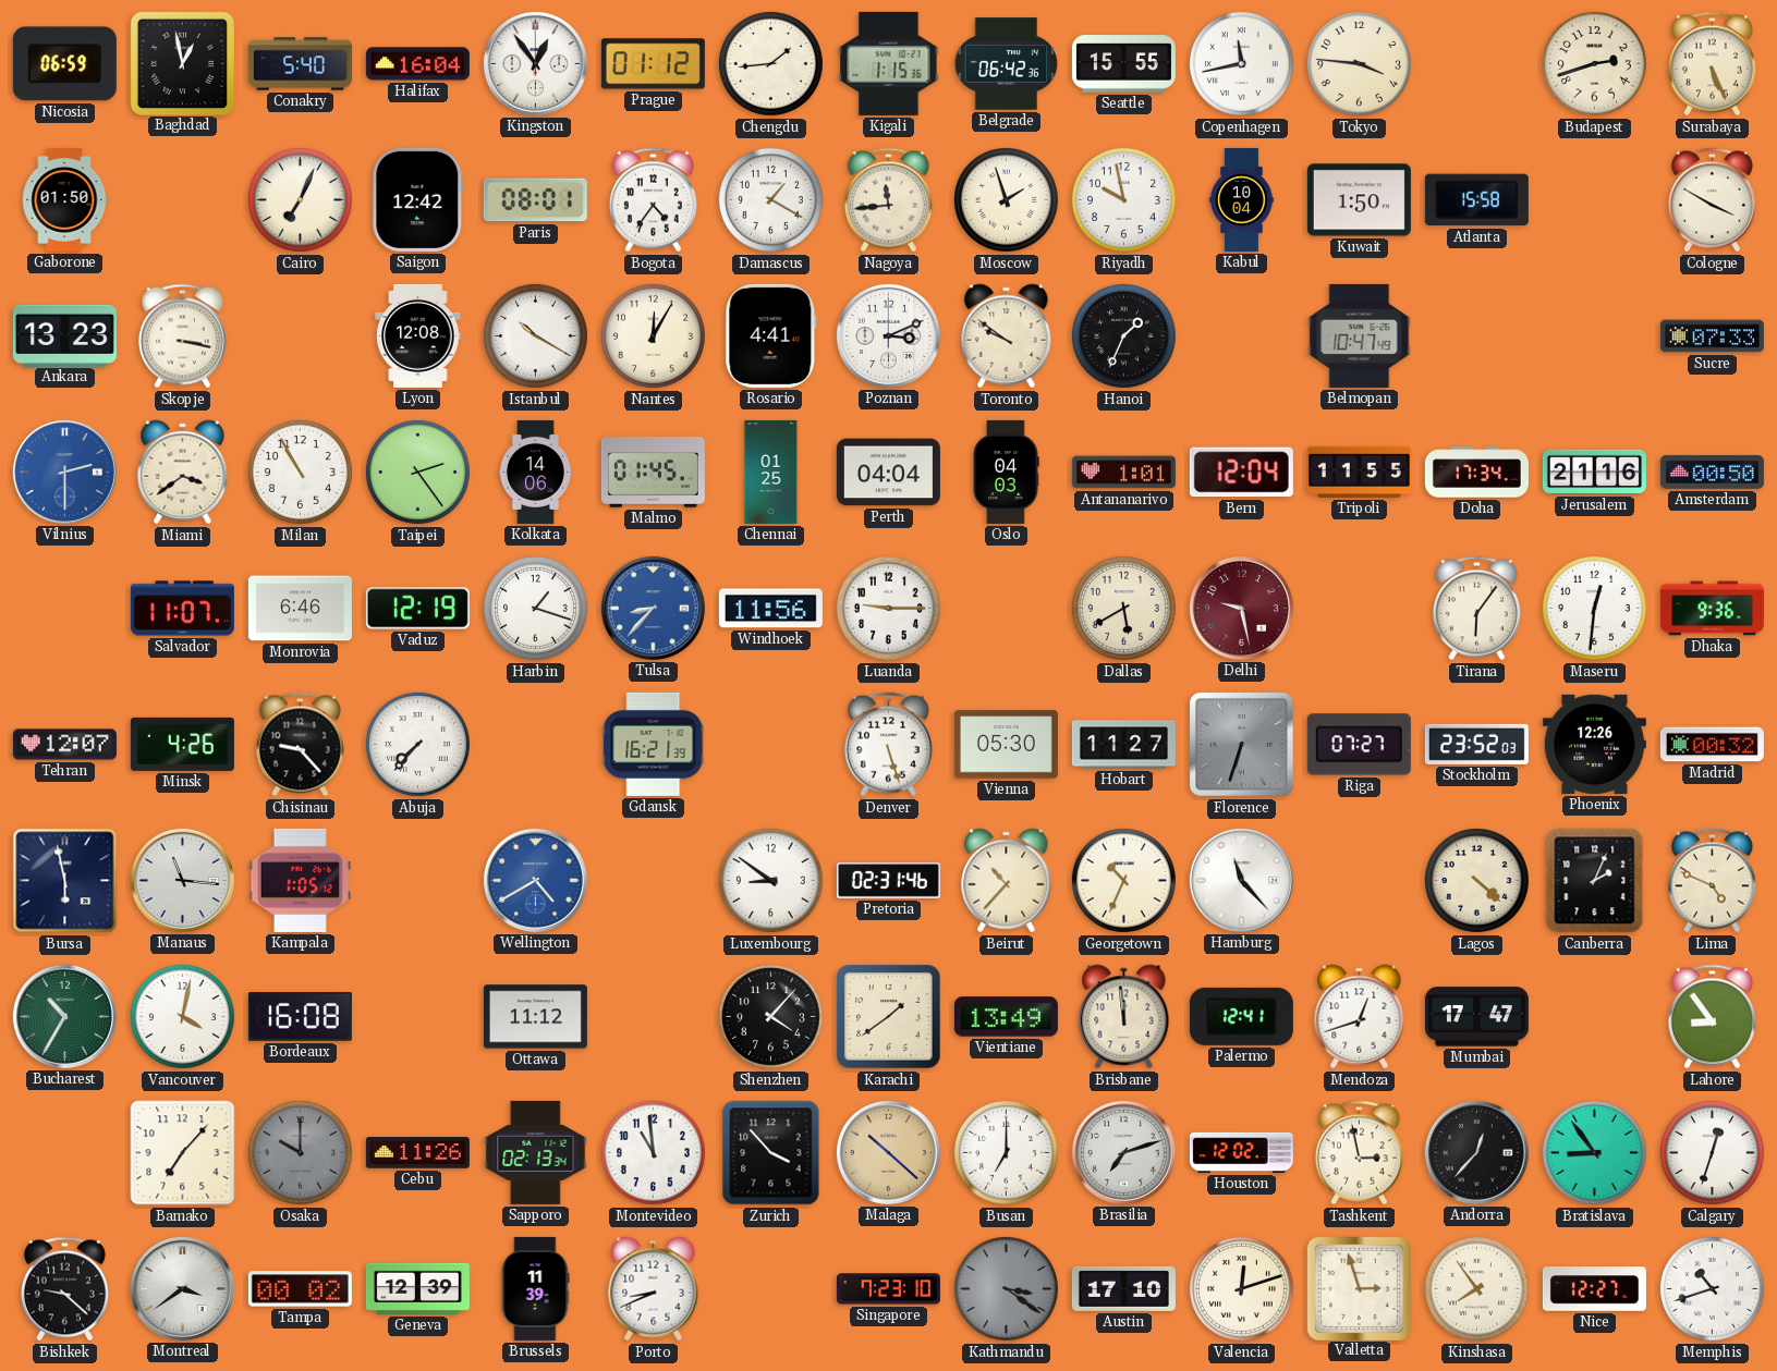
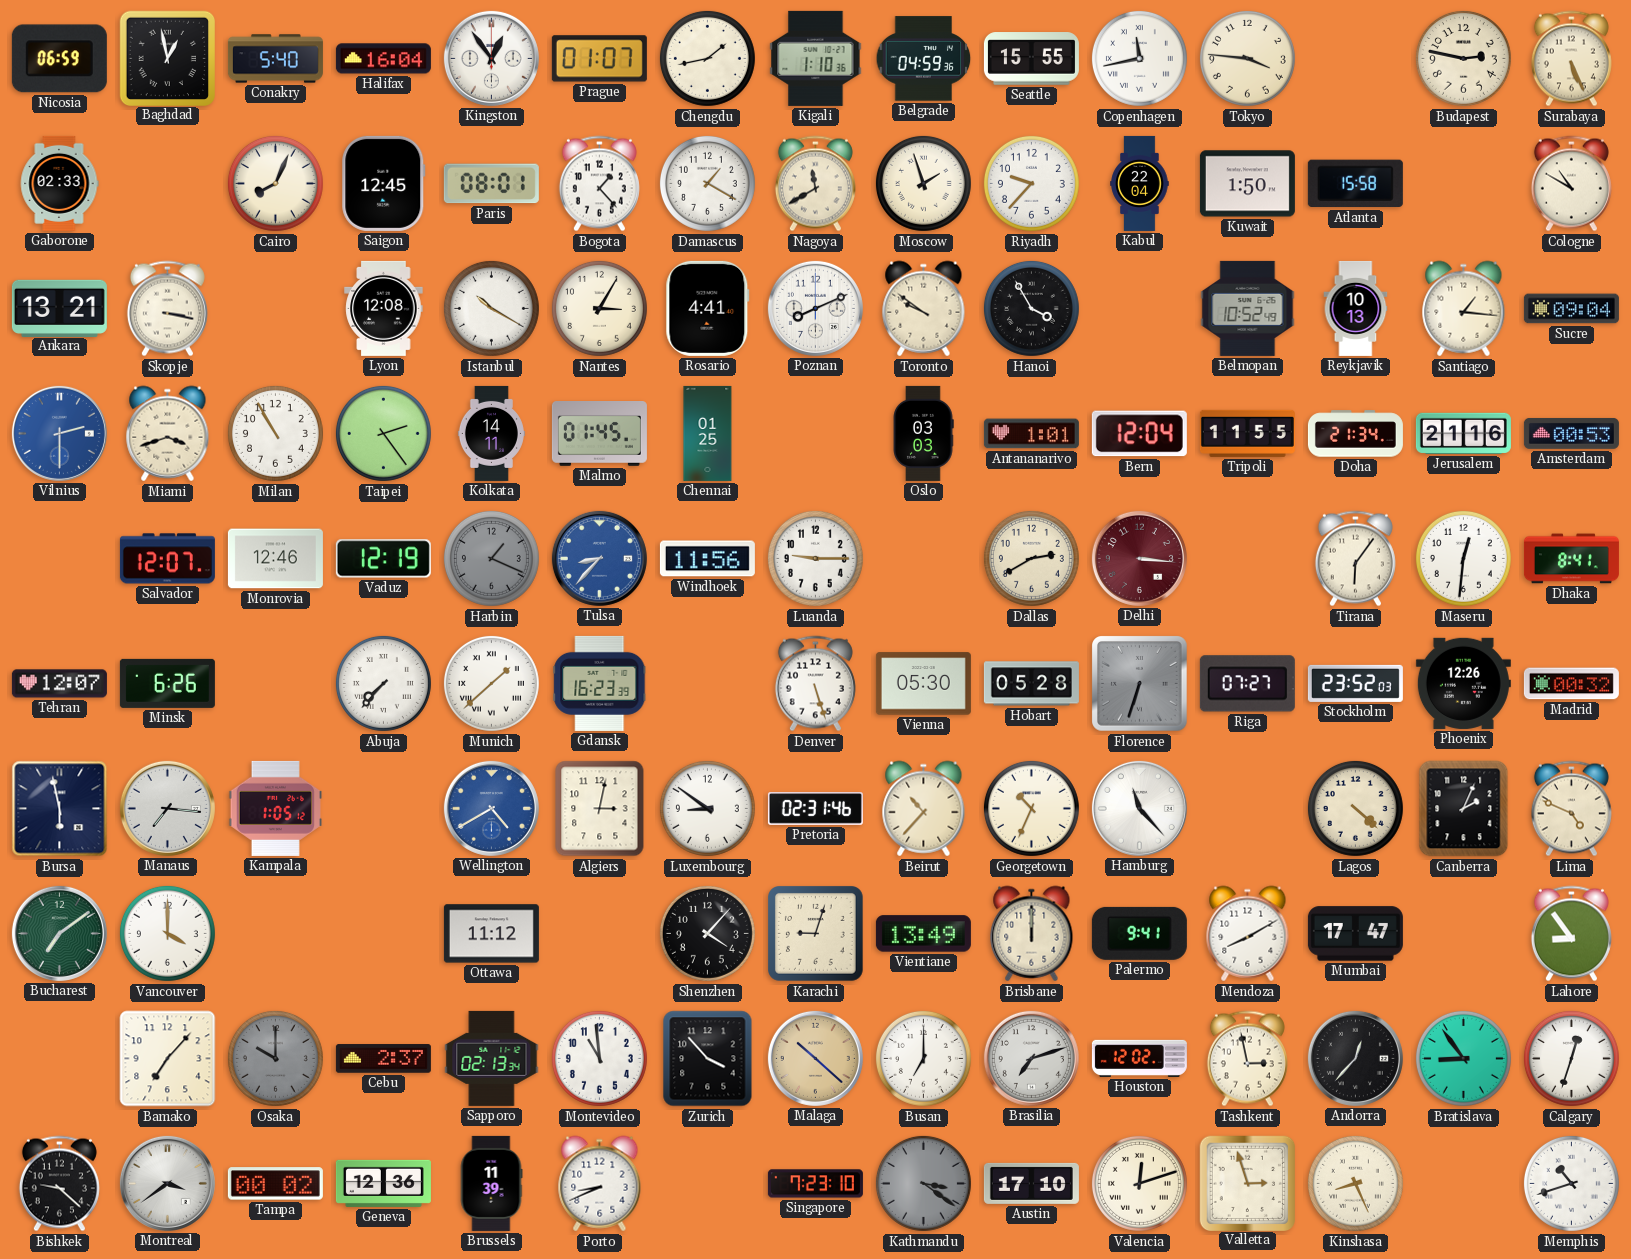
Prague: 01:12 -> 01:07 (599, 59)
Chengdu: 1:44 -> 1:43 (707, 58)
Kigali: 1:15 -> 1:10 (816, 58)
Belgrade: 06:42 -> 04:59 (924, 59)
Budapest: 2:42 -> 2:47 (1463, 58)
Gaborone: 01:50 -> 02:33 (59, 183)
Cairo: 7:04 -> 8:04 (275, 183)
Saigon: 12:42 -> 12:45 (384, 183)
Bogota: 4:36 -> 1:23 (599, 184)
Nagoya: 11:44 -> 11:40 (815, 184)
Riyadh: 9:58 -> 9:37 (1031, 183)
Kabul: 10:04 -> 22:04 (1140, 183)
Cologne: 3:50 -> 10:50 (1571, 184)
Ankara: 13:23 -> 13:21 (59, 308)
Nantes: 12:05 -> 3:05 (599, 308)
Poznan: 3:11 -> 8:11 (815, 308)
Hanoi: 1:34 -> 3:55 (1031, 308)
Belmopan: 10:47 -> 10:52 (1248, 308)
Reykjavik: none -> 10:13 (1356, 308)
Santiago: none -> 1:16 (1464, 309)
Sucre: 07:33 -> 09:04 (1571, 309)
Miami: 3:39 -> 3:42 (168, 434)
Kolkata: 14:06 -> 14:11 (491, 433)
Perth: 04:04 -> none (888, 473)
Oslo: 04:03 -> 03:03 (923, 433)
Doha: 17:34 -> 21:34 (1355, 434)
Amsterdam: 00:50 -> 00:53 (1571, 433)
Salvador: 11:07 -> 12:07 (167, 559)
Monrovia: 6:46 -> 12:46 (275, 559)
Harbin: 1:18 -> 1:19 (491, 558)
Harbin dial: white -> grey (491, 558)
Dallas: 5:40 -> 2:40 (1031, 558)
Delhi: 9:28 -> 3:16 (1139, 558)
Dhaka: 9:36 -> 8:41 (1571, 559)
Minsk: 4:26 -> 6:26 (167, 683)
Chisinau: 9:23 -> none (300, 745)
Munich: none -> 1:38 (491, 683)
Gdansk: 16:21 -> 16:23 (600, 683)
Hobart: 11:27 -> 05:28 (1031, 684)
Manaus: 11:16 -> 7:16 (167, 808)
Algiers: none -> 3:02 (600, 809)
Bucharest: 10:35 -> 7:09 (59, 933)
Vancouver: 4:02 -> 4:00 (167, 933)
Bordeaux: 16:08 -> none (300, 1017)
Karachi: 1:39 -> 9:03 (816, 934)
Brisbane: 11:59 -> 12:00 (1032, 934)
Palermo: 12:41 -> 9:41 (1139, 933)
Mendoza: 12:42 -> 8:10 (1248, 934)
Cebu: 11:26 -> 2:37 (383, 1059)
Geneva: 12:39 -> 12:36 (383, 1183)
Kinshasa: 7:54 -> 8:26 (1355, 1183)
Nice: 12:27 -> none (1594, 1289)
